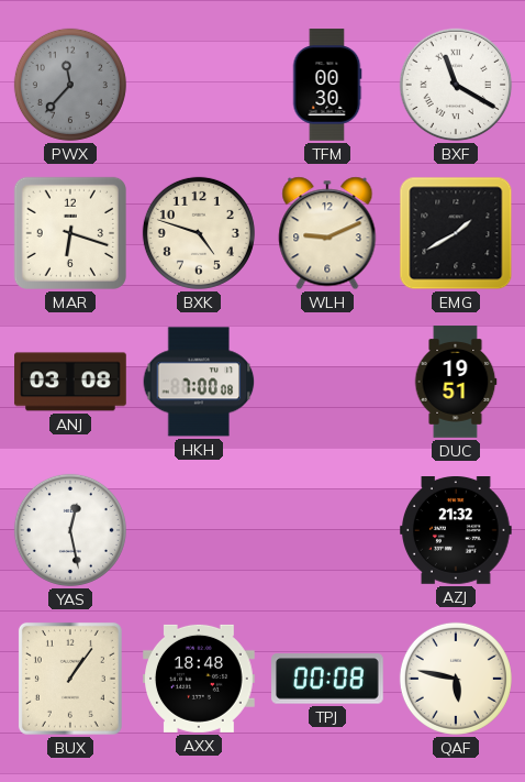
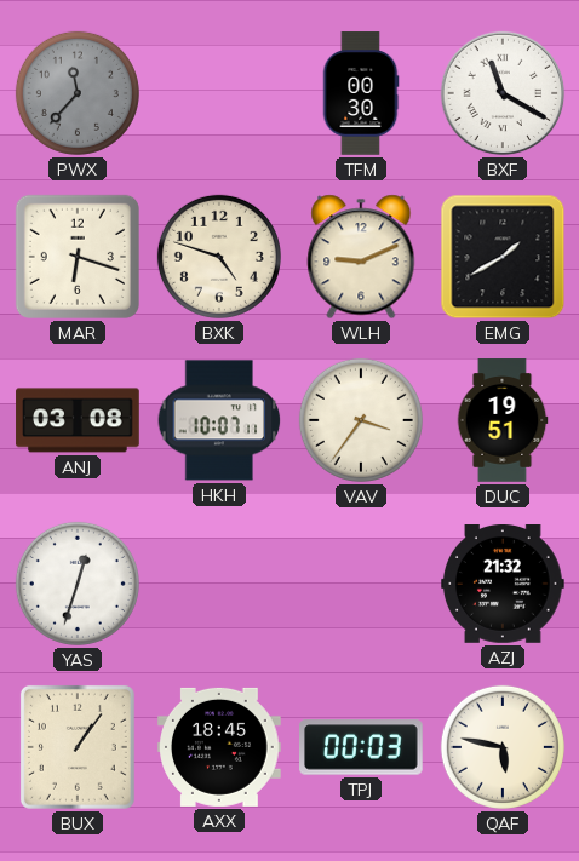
HKH: 7:00 -> 10:07 (219, 420)
VAV: none -> 3:36 (361, 420)
YAS: 12:28 -> 12:33 (78, 584)
AXX: 18:48 -> 18:45 (220, 747)
TPJ: 00:08 -> 00:03 (361, 747)
